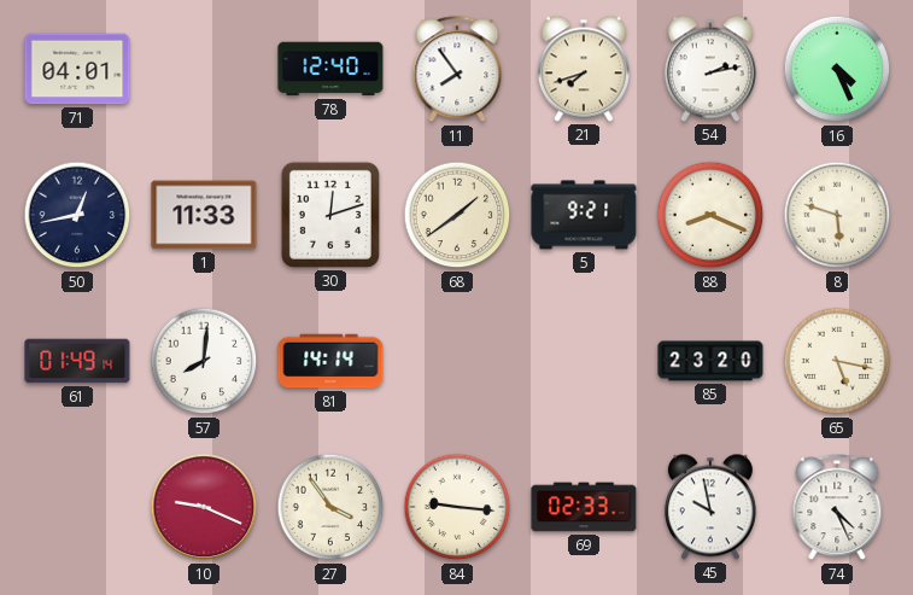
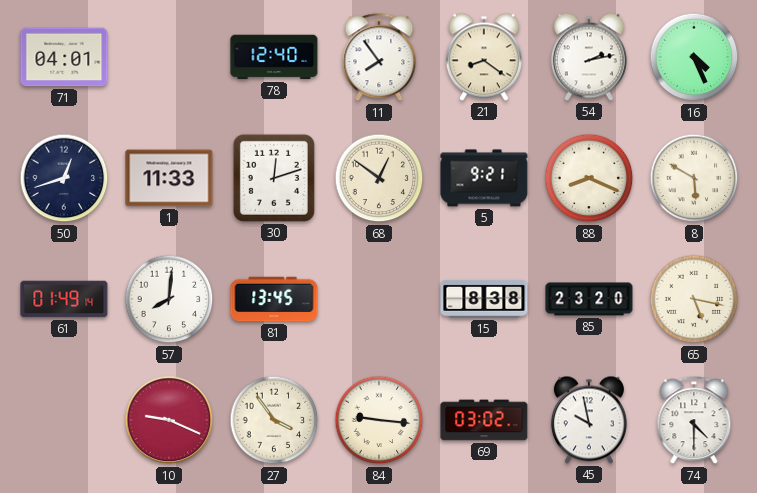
21: 7:42 -> 8:21 (484, 57)
50: 12:43 -> 12:42 (64, 178)
68: 1:39 -> 12:51 (379, 178)
8: 5:48 -> 5:50 (694, 178)
81: 14:14 -> 13:45 (274, 299)
15: none -> 8:38 (484, 299)
69: 02:33 -> 03:02 (484, 420)
74: 4:26 -> 4:30 (694, 421)
